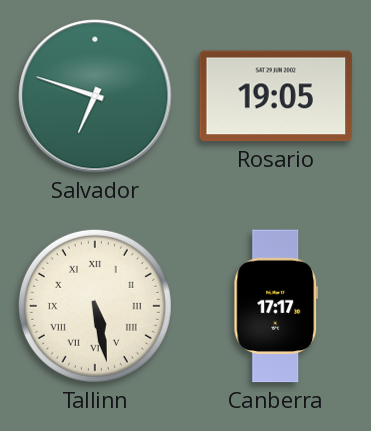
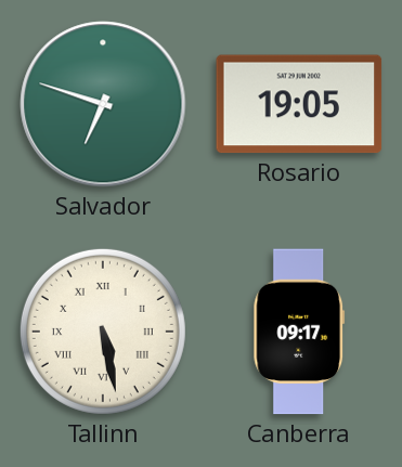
Canberra: 17:17 -> 09:17 (299, 332)
